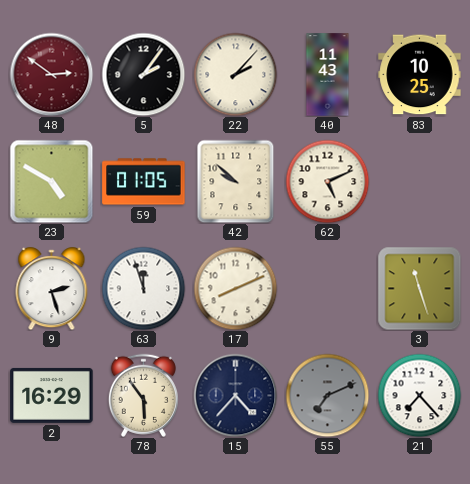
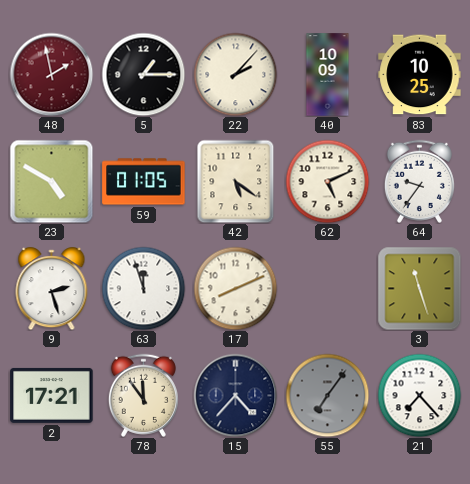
48: 2:51 -> 1:58 (51, 74)
5: 2:06 -> 1:15 (143, 74)
40: 11:43 -> 10:09 (328, 75)
42: 9:52 -> 5:21 (236, 181)
64: none -> 9:36 (419, 181)
2: 16:29 -> 17:21 (52, 395)
78: 5:54 -> 11:54 (143, 395)
55: 7:11 -> 7:06 (327, 395)
